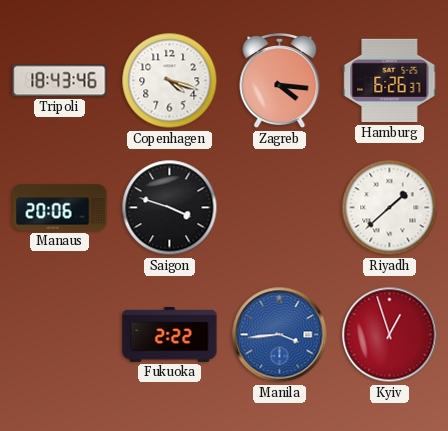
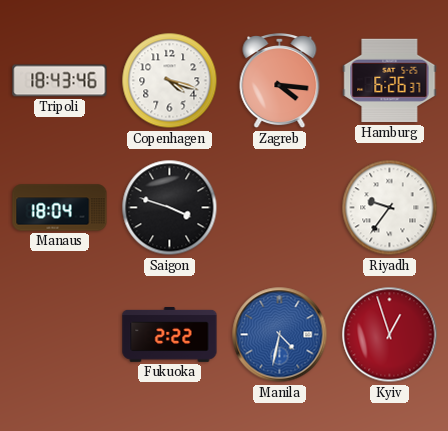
Manaus: 20:06 -> 18:04 (60, 208)
Riyadh: 1:38 -> 9:36 (390, 208)
Manila: 3:44 -> 4:32 (280, 335)
